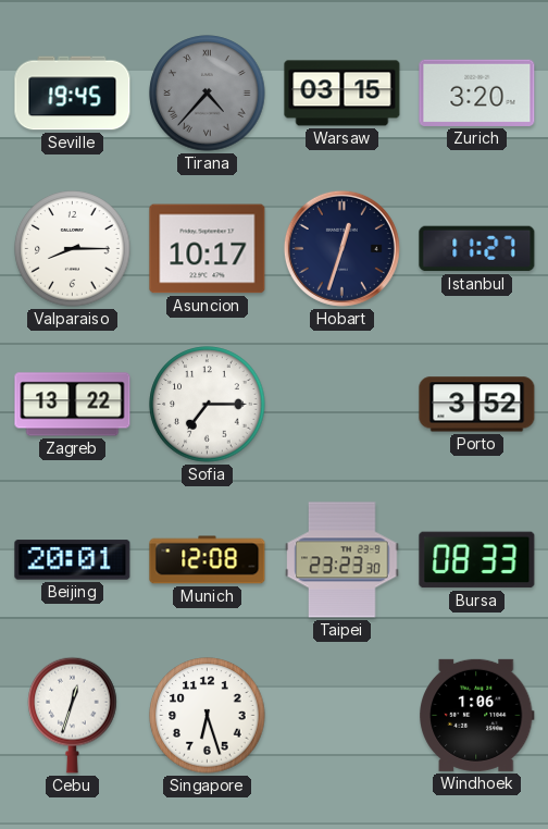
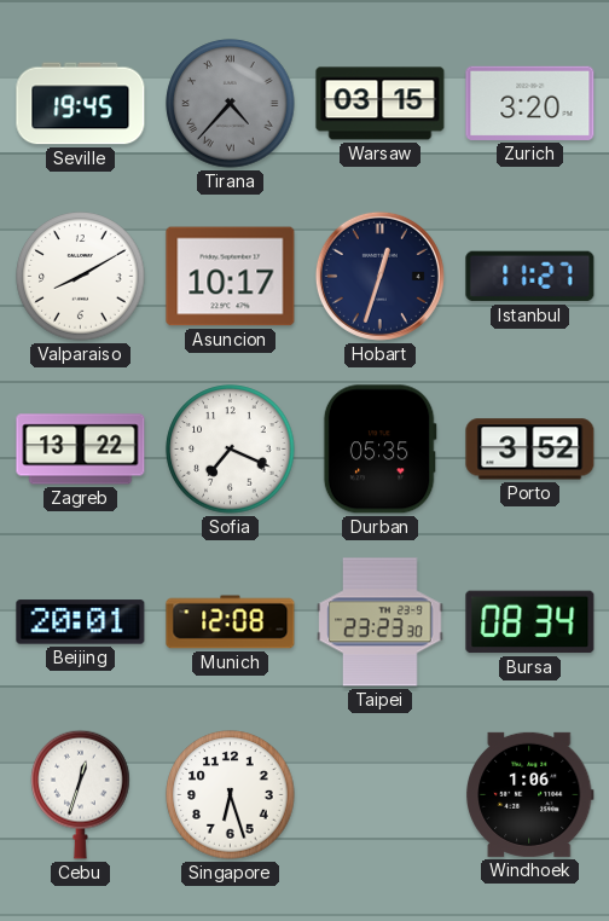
Valparaiso: 8:15 -> 8:10 (81, 277)
Sofia: 7:15 -> 7:19 (231, 450)
Durban: none -> 05:35 (379, 450)
Bursa: 08:33 -> 08:34 (530, 622)
